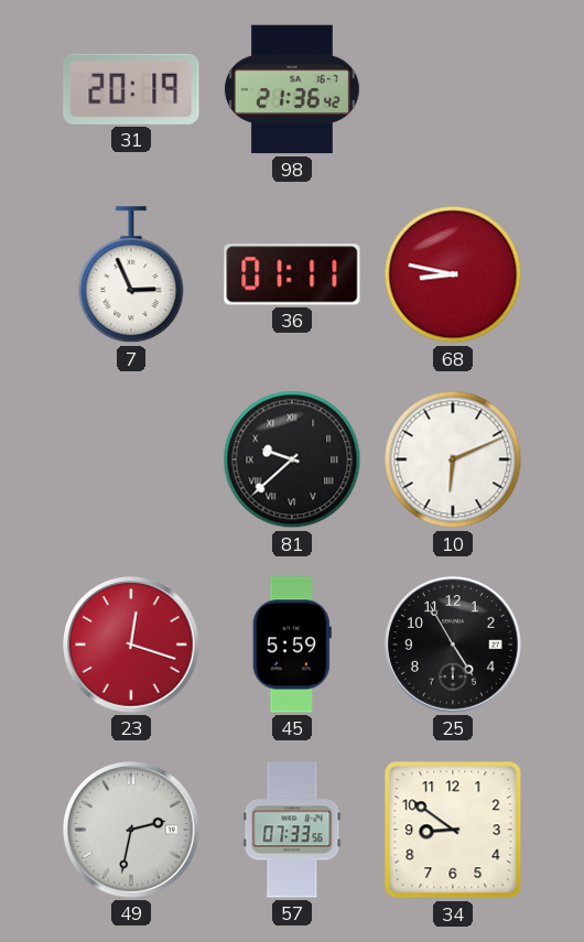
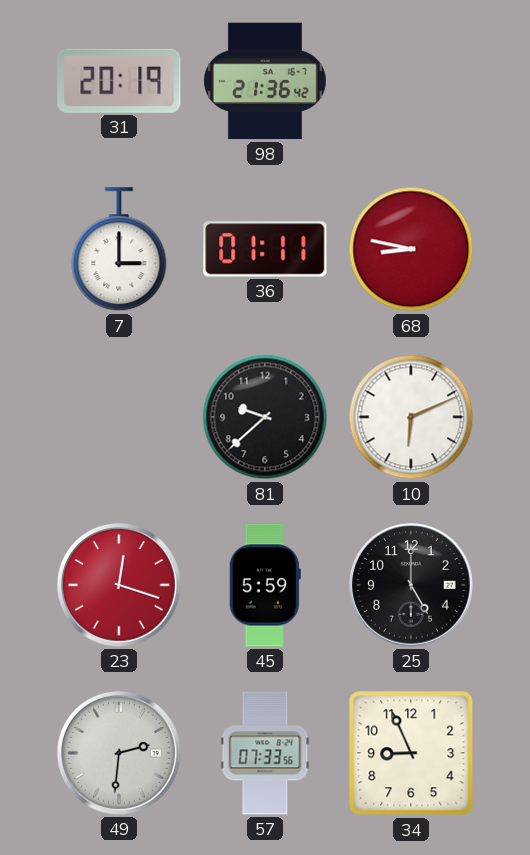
7: 2:56 -> 3:00 (119, 250)
81 numerals: Roman -> Arabic (265, 417)
25: 4:55 -> 5:00 (412, 586)
49: 2:32 -> 2:31 (120, 754)
34: 8:51 -> 8:56 (411, 753)
